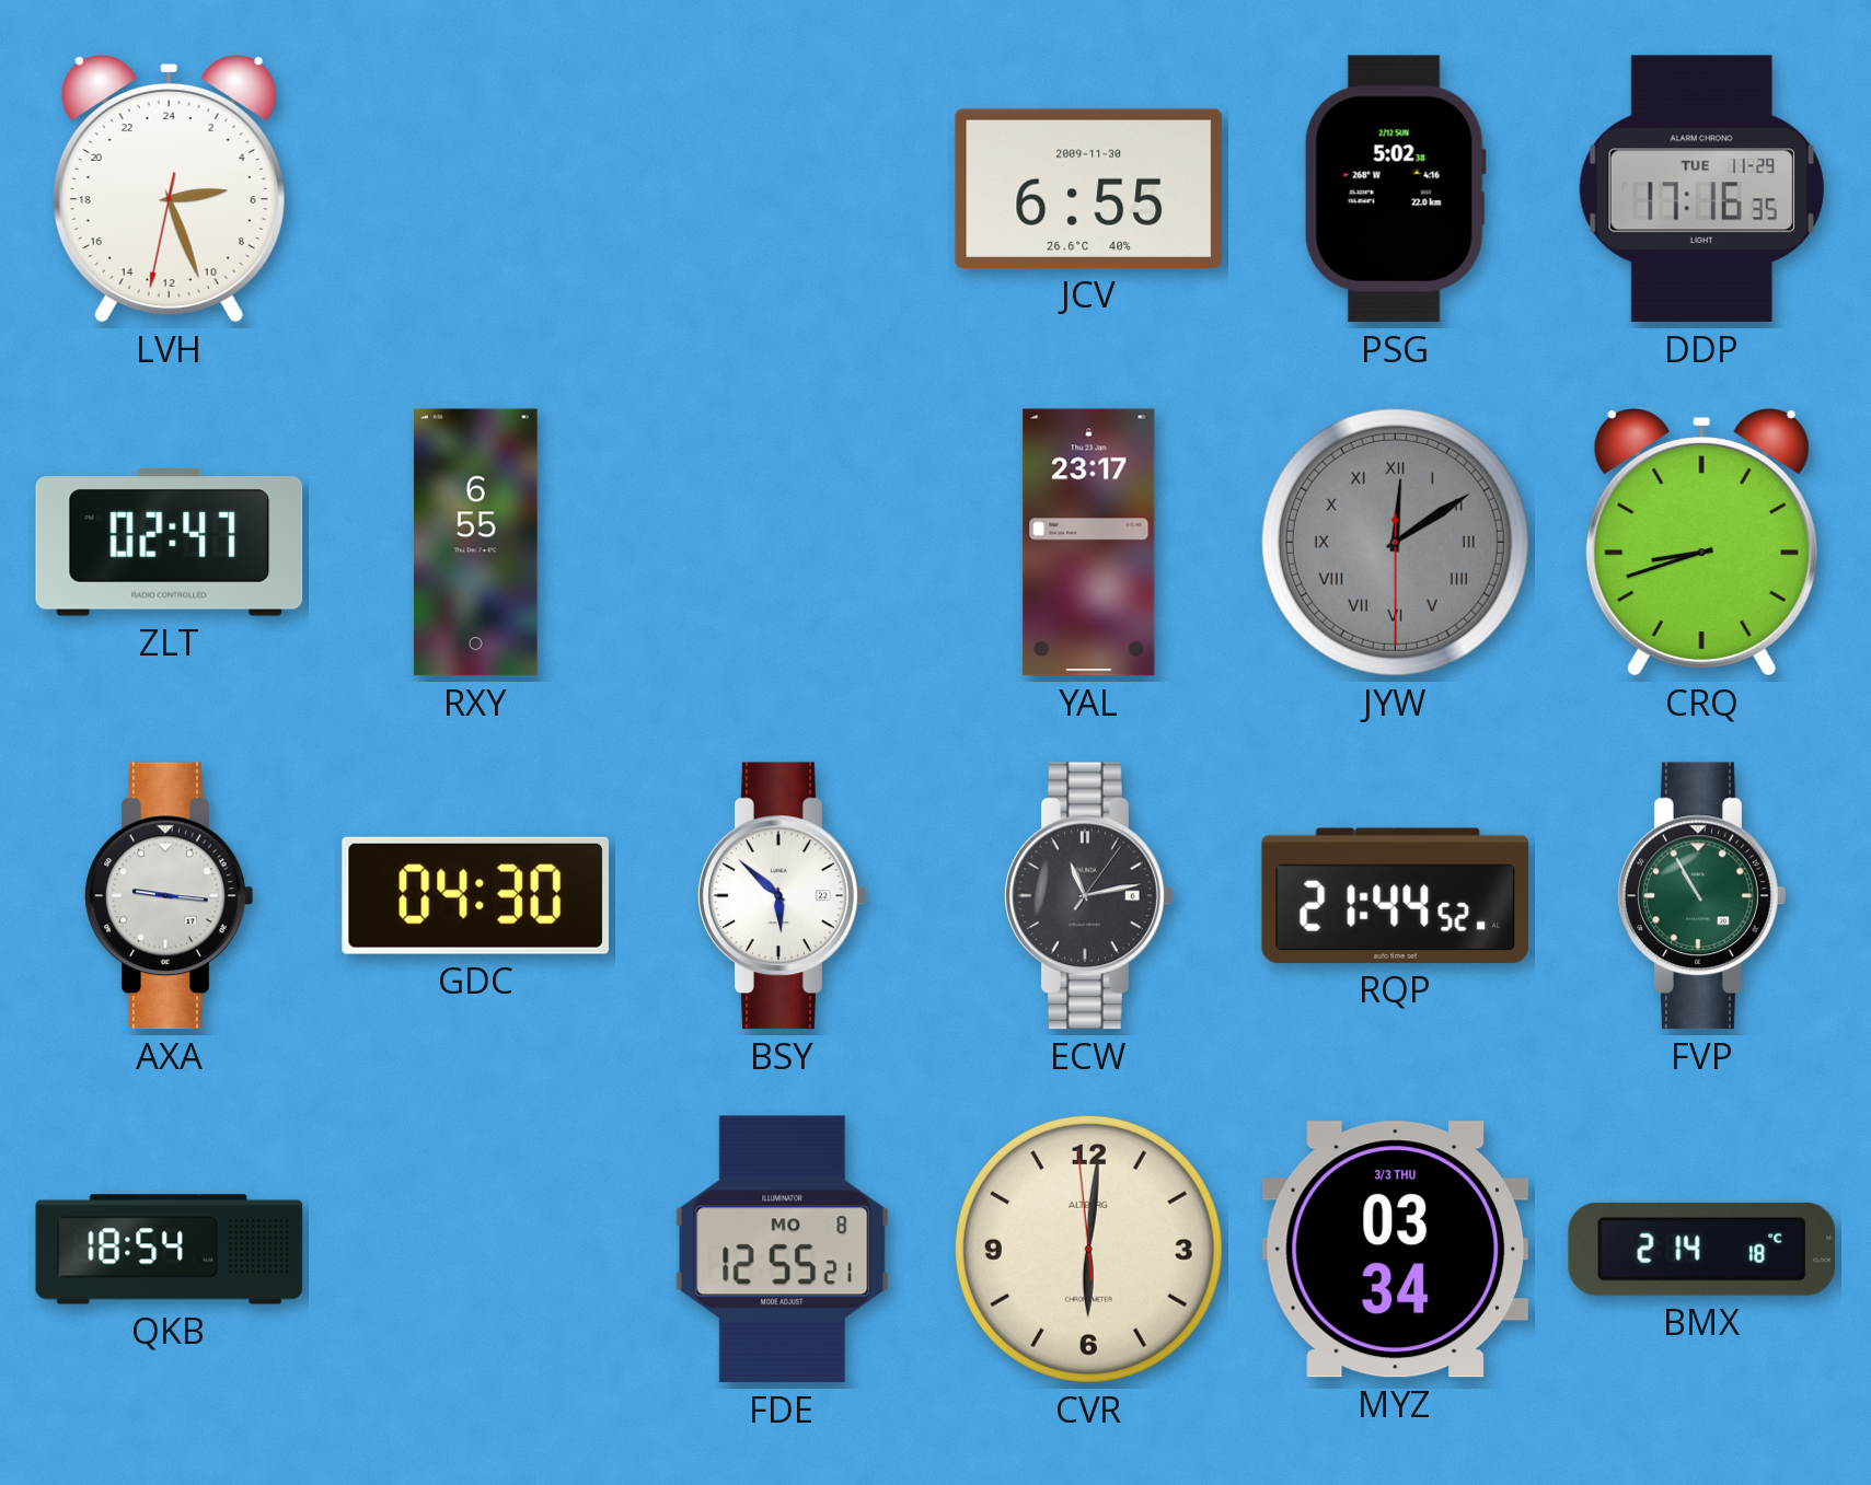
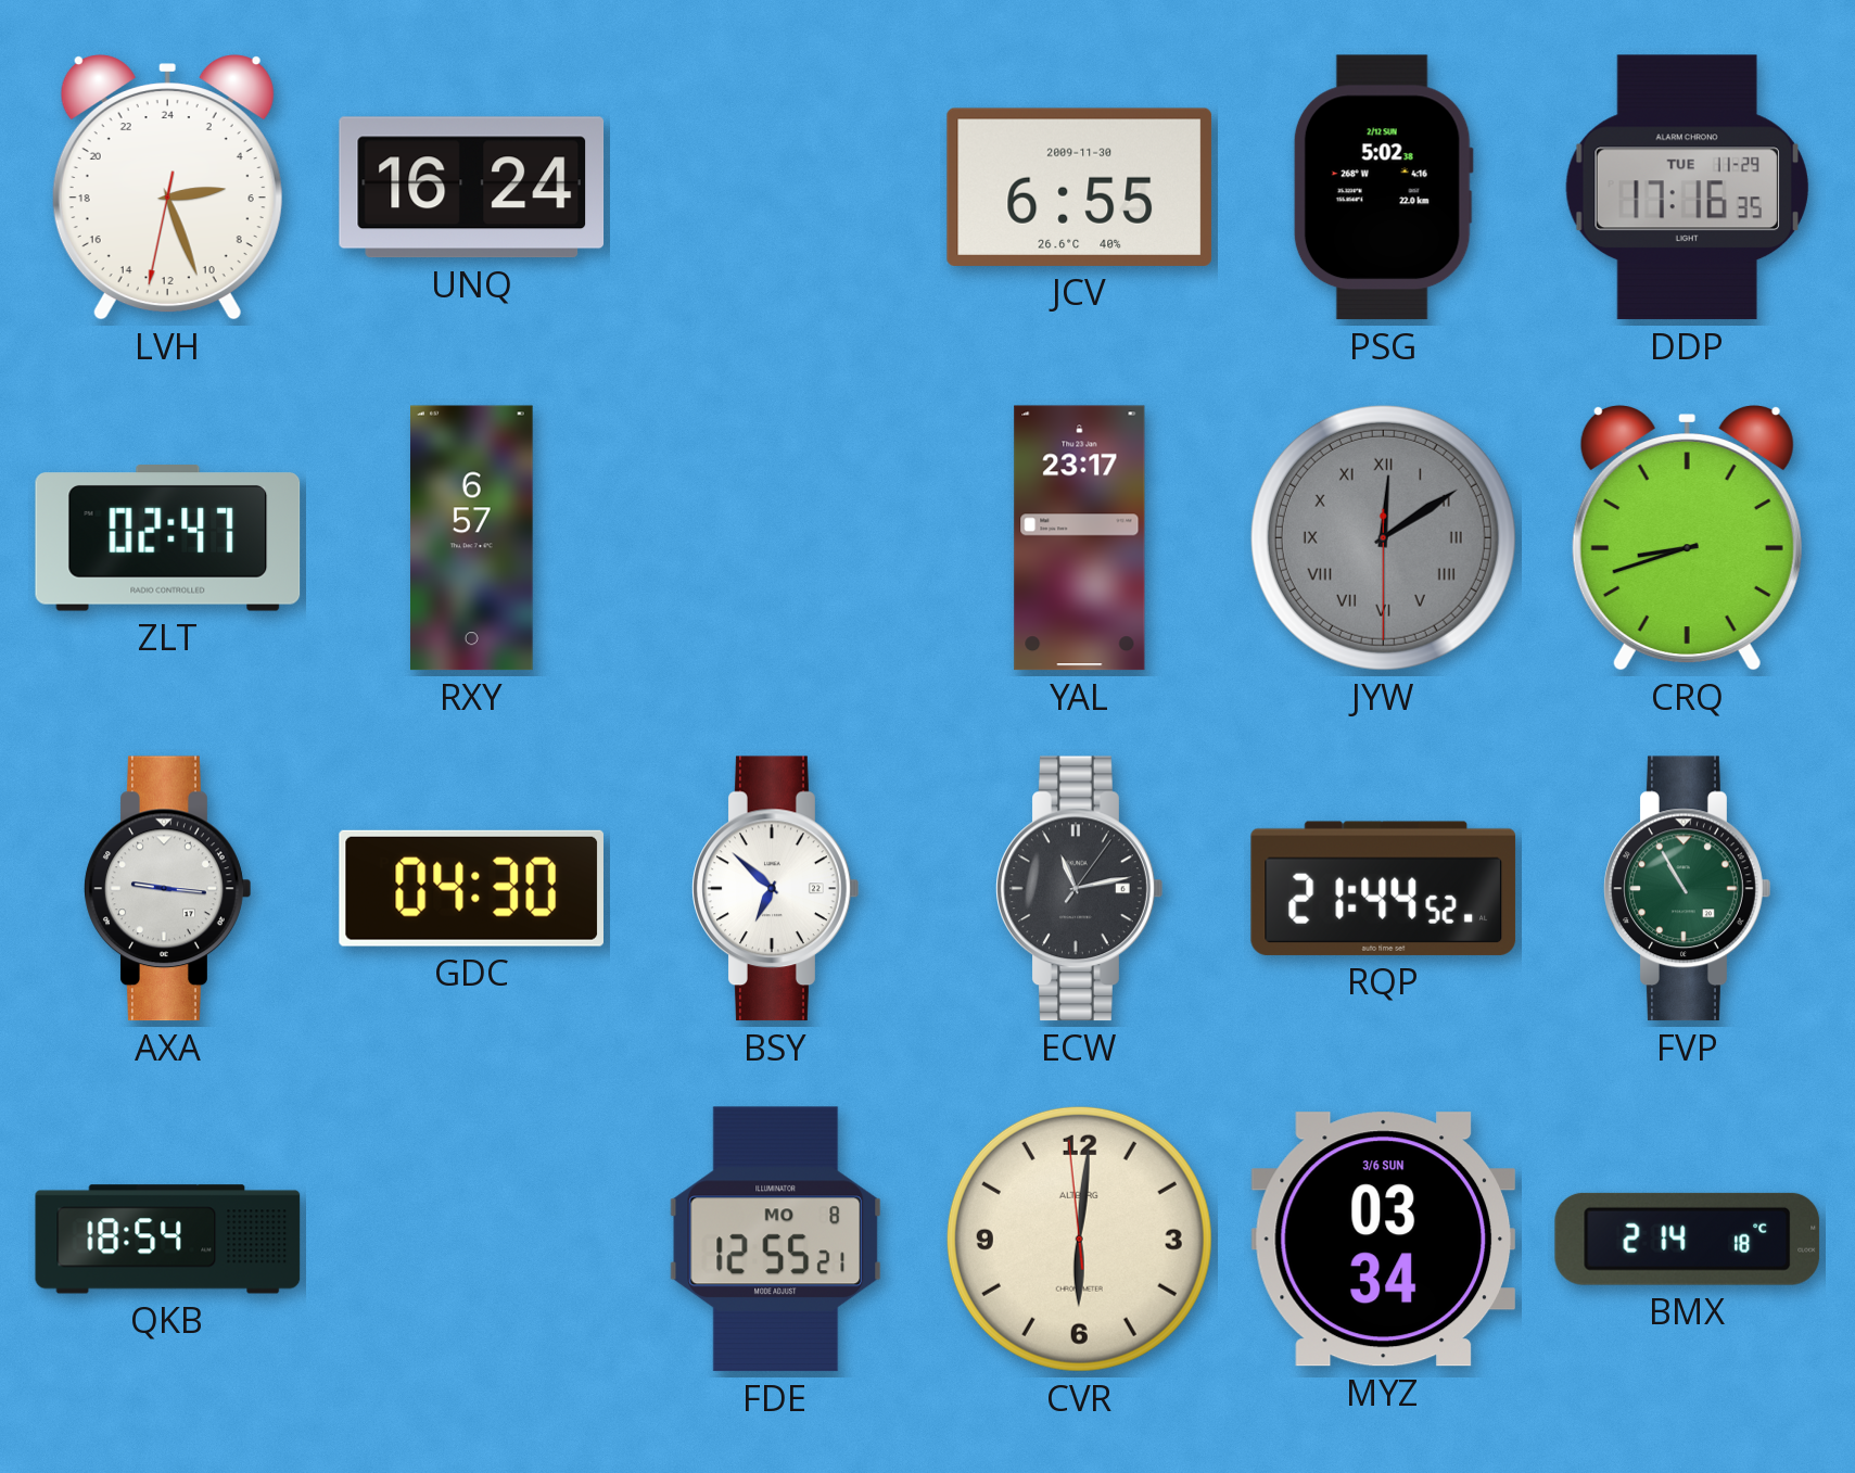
UNQ: none -> 16:24 (472, 188)
RXY: 6:55 -> 6:57 (472, 538)
BSY: 5:52 -> 6:52 (776, 889)
MYZ date: 3/3 THU -> 3/6 SUN (1384, 1240)
